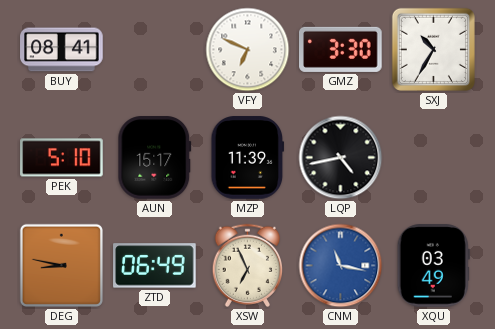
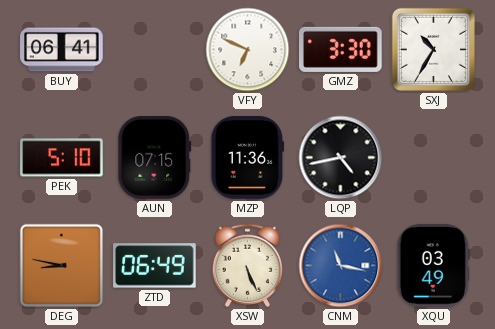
BUY: 08:41 -> 06:41 (62, 50)
AUN: 15:17 -> 07:15 (155, 158)
MZP: 11:39 -> 11:36 (248, 158)
XSW: 6:56 -> 5:26 (248, 265)
